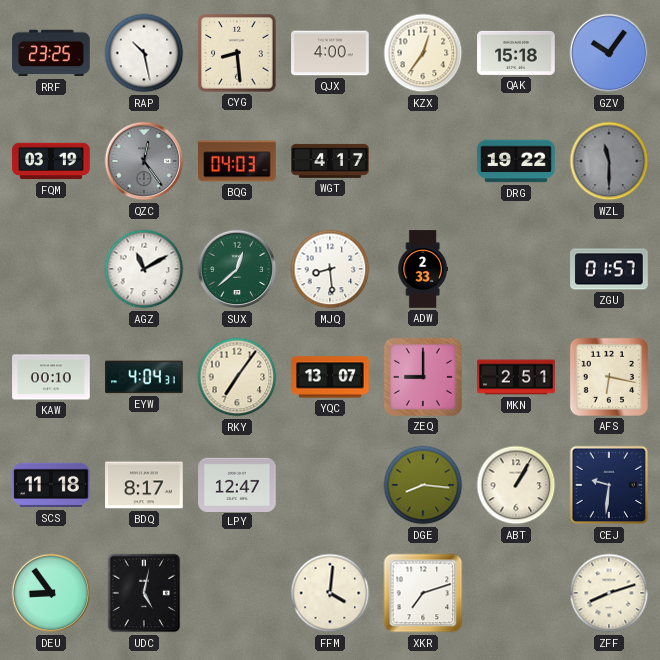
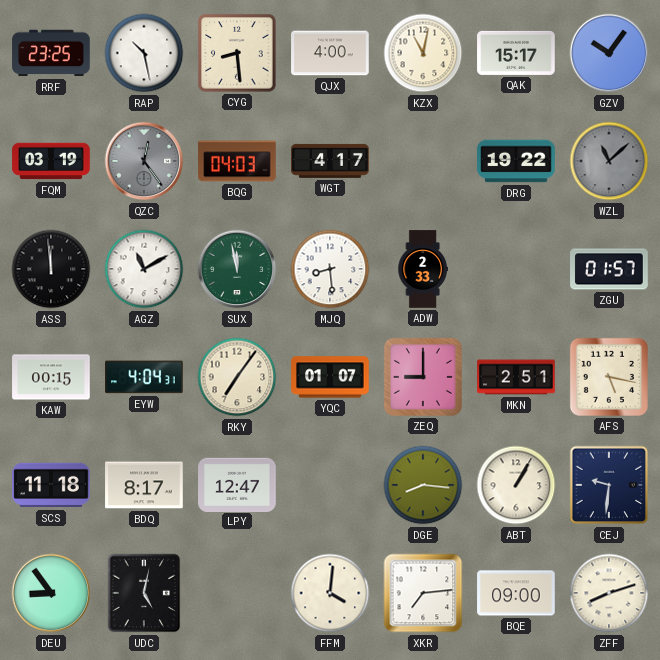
KZX: 12:36 -> 11:02 (423, 53)
QAK: 15:18 -> 15:17 (516, 53)
WZL: 11:30 -> 11:08 (609, 161)
ASS: none -> 11:59 (51, 269)
SUX: 12:38 -> 11:58 (237, 269)
KAW: 00:10 -> 00:15 (51, 377)
YQC: 13:07 -> 01:07 (330, 377)
AFS: 6:17 -> 5:17 (609, 377)
XKR: 7:12 -> 7:14 (423, 593)
BQE: none -> 09:00 (516, 593)
